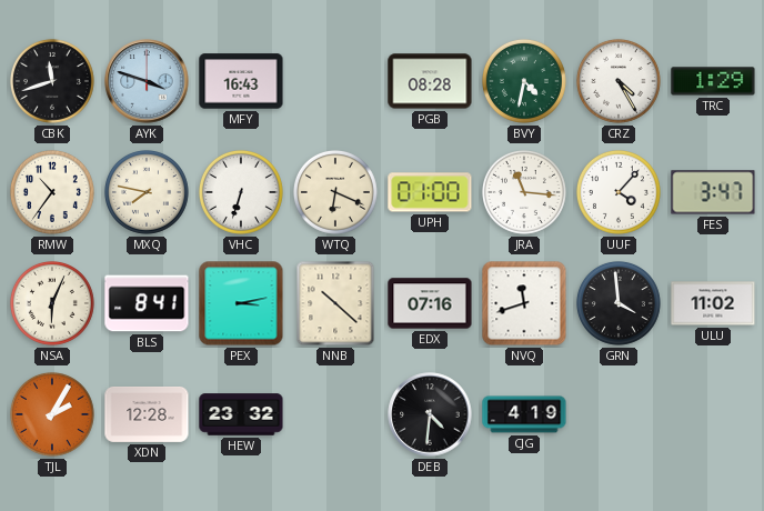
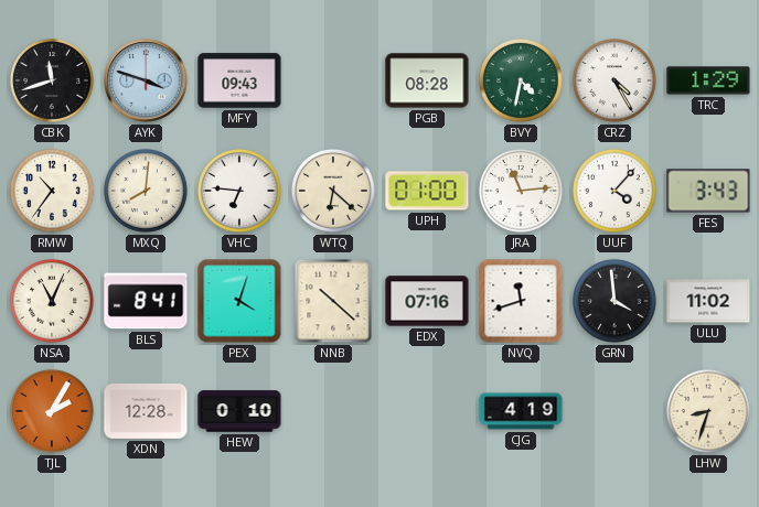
MFY: 16:43 -> 09:43 (239, 80)
MXQ: 7:47 -> 8:01 (146, 191)
VHC: 6:33 -> 6:46 (239, 191)
WTQ: 6:19 -> 6:22 (333, 191)
JRA: 11:16 -> 11:14 (521, 191)
FES: 3:47 -> 3:43 (708, 191)
NSA: 6:04 -> 11:04 (52, 301)
PEX: 3:13 -> 4:03 (239, 301)
HEW: 23:32 -> 0:10 (239, 411)
DEB: 4:31 -> none (430, 414)
LHW: none -> 8:33 (708, 411)
